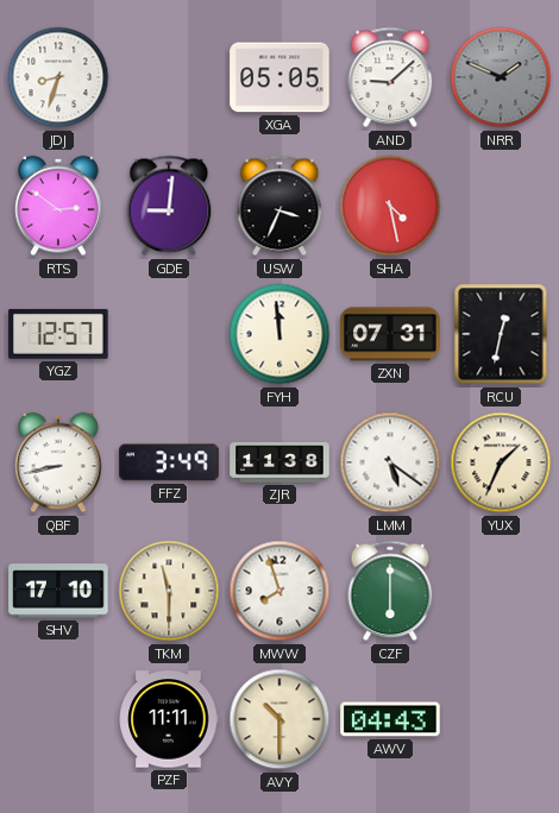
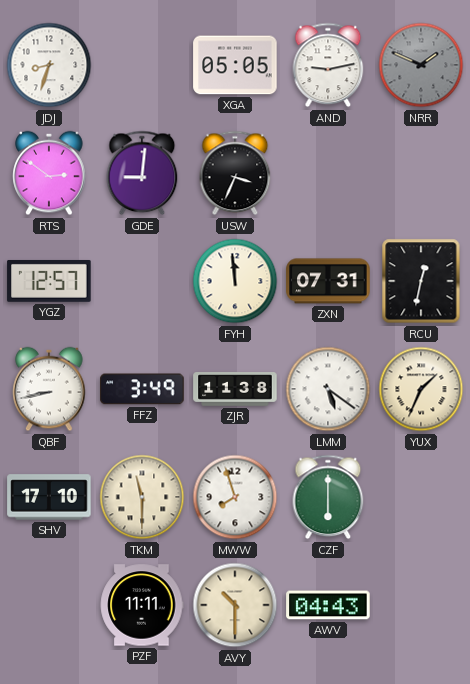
AND: 9:08 -> 9:13 (328, 65)
SHA: 4:28 -> none (390, 206)
